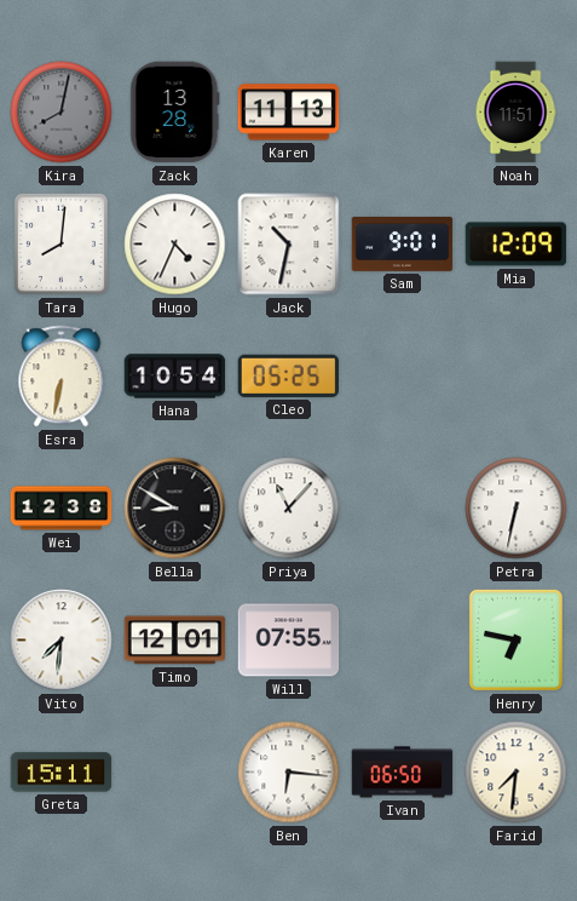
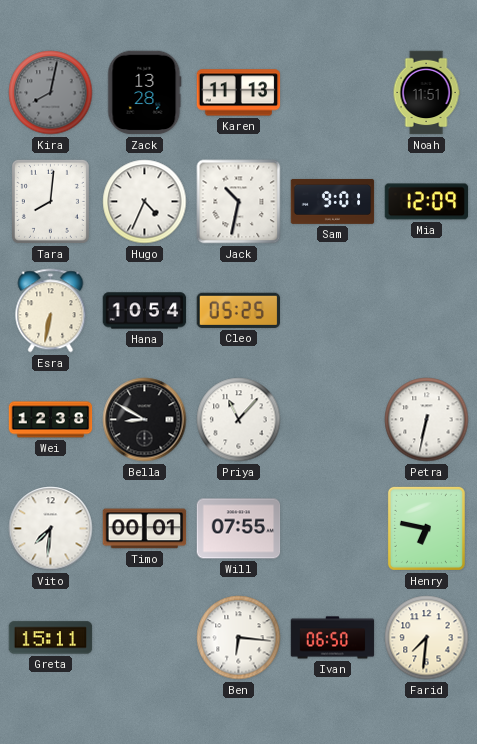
Timo: 12:01 -> 00:01 (145, 529)
